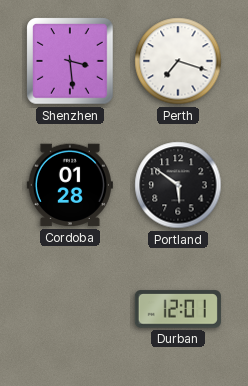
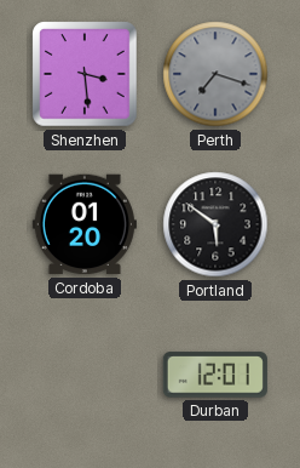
Perth dial: white -> grey (215, 74)
Cordoba: 01:28 -> 01:20 (85, 224)
